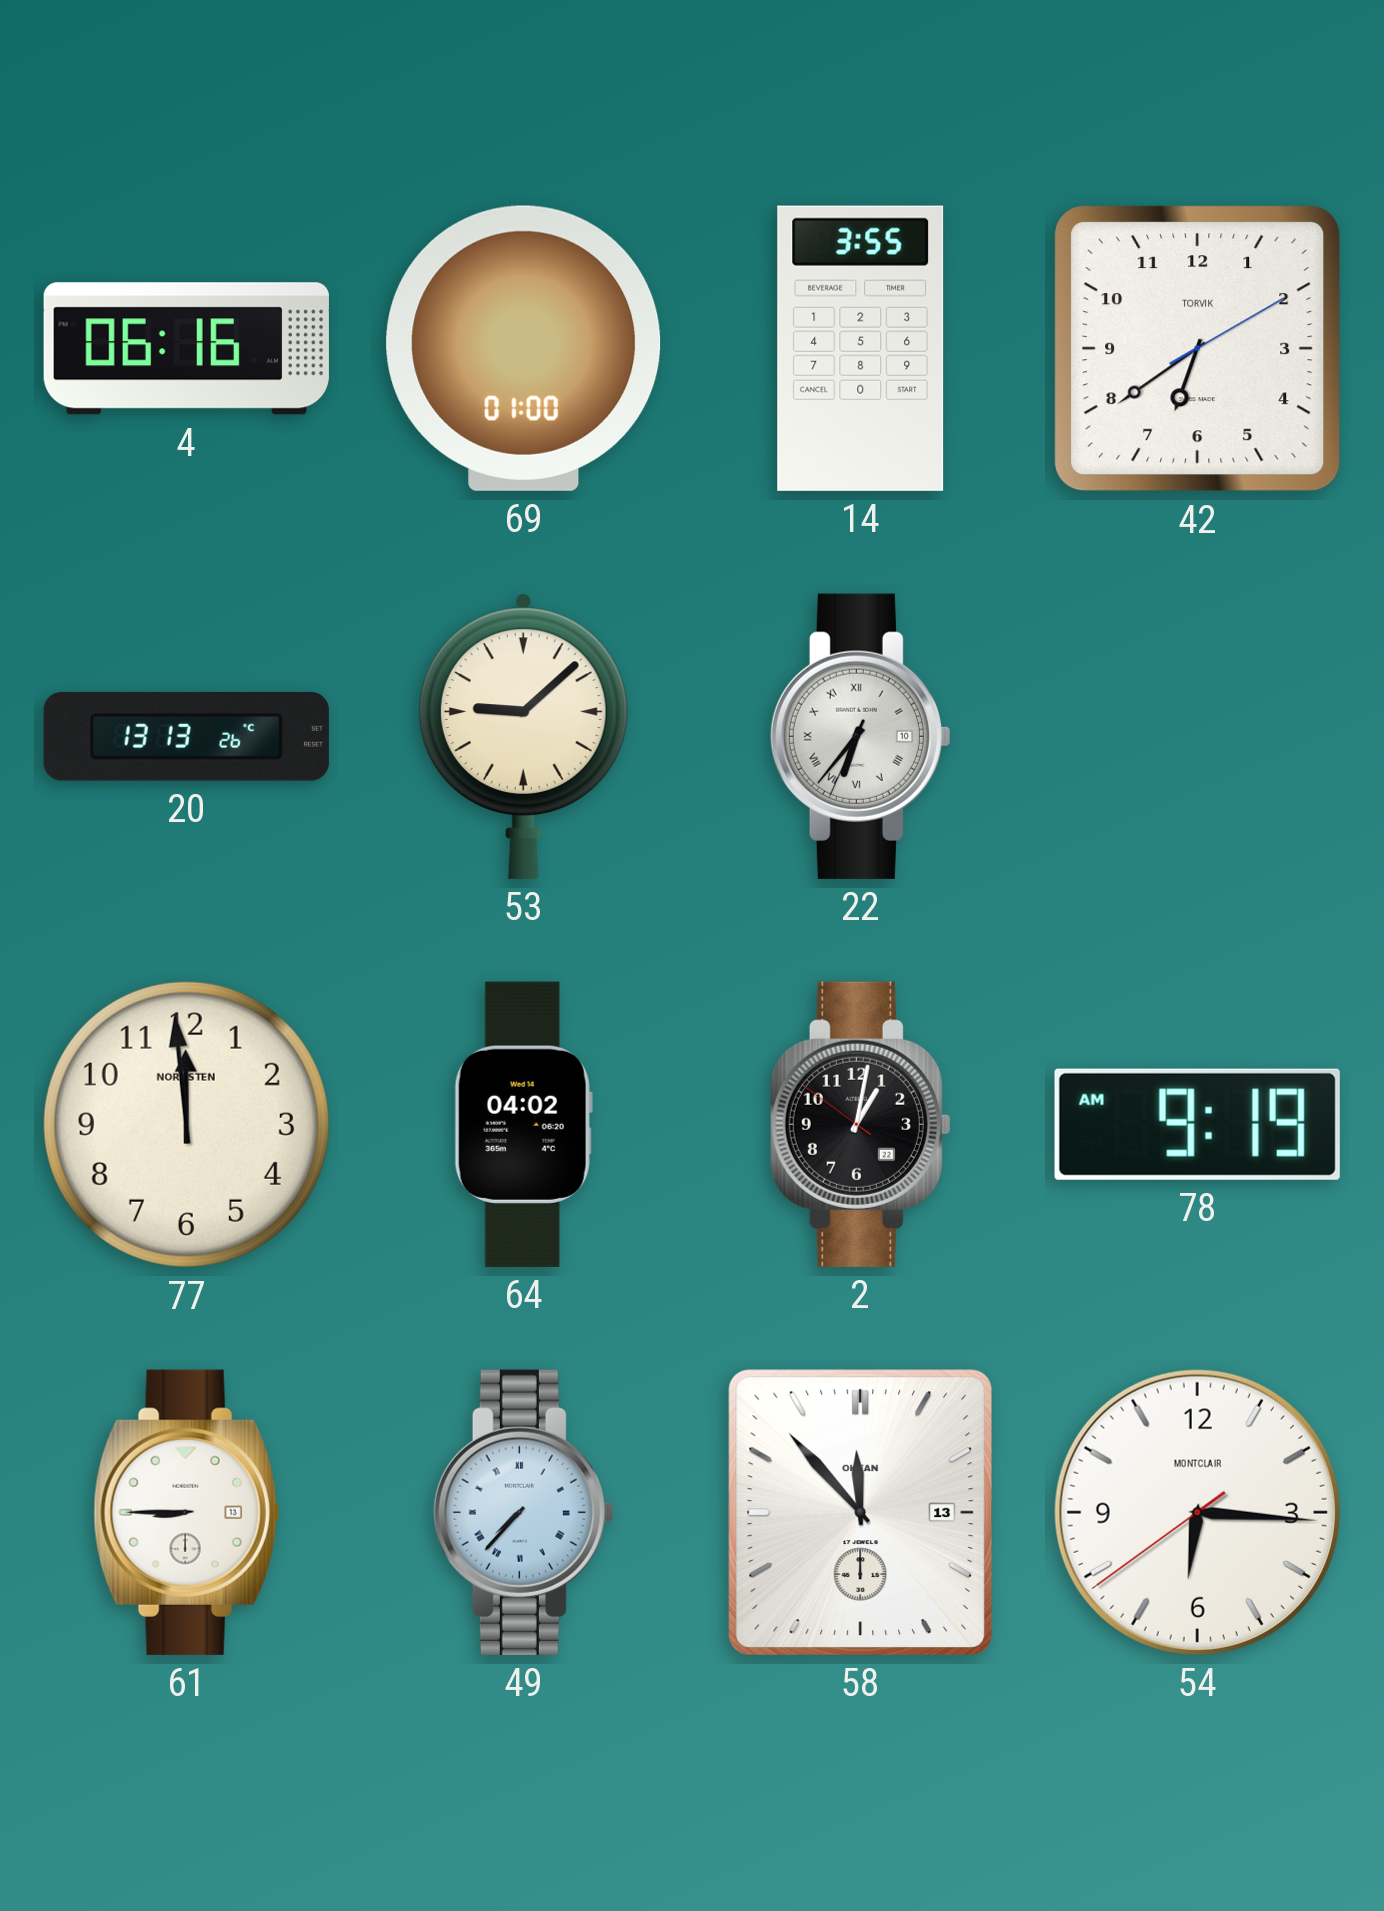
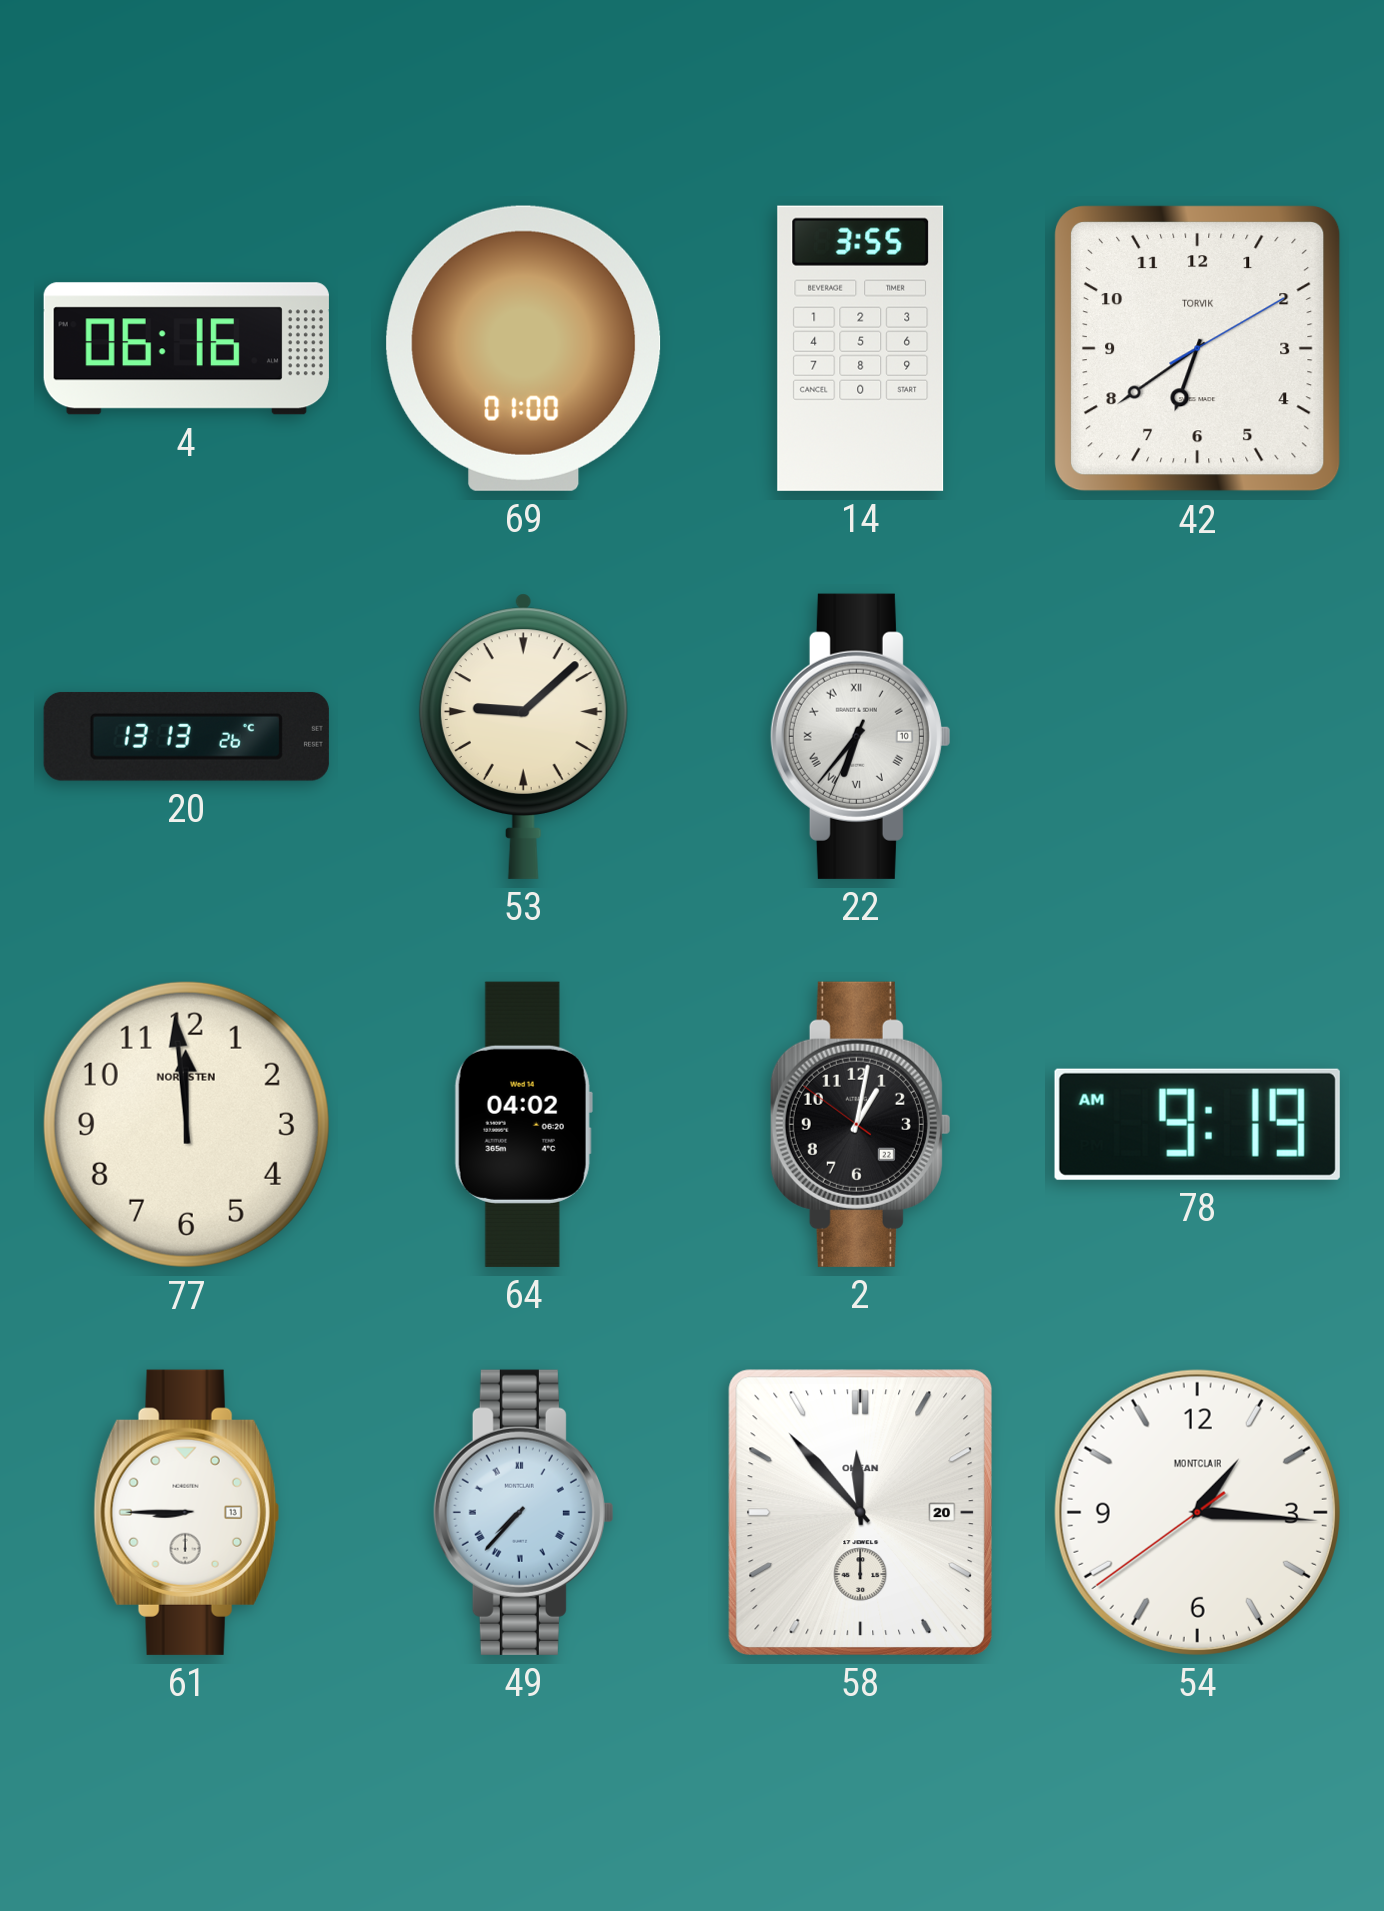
58 date: 13 -> 20 (860, 1512)
54: 6:15 -> 1:15 (1197, 1512)
